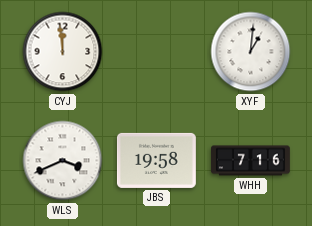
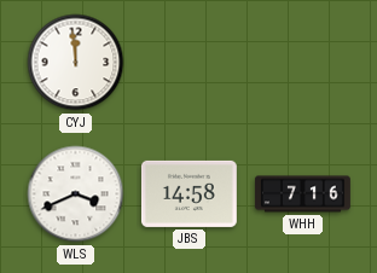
XYF: 1:01 -> none (251, 52)
JBS: 19:58 -> 14:58 (188, 193)
